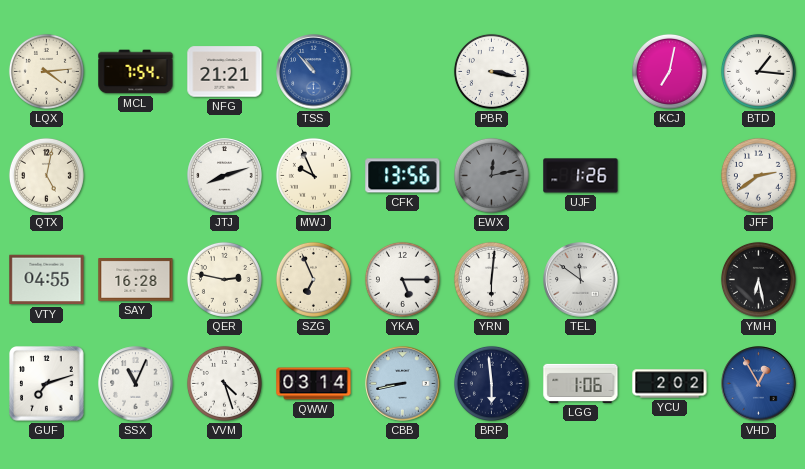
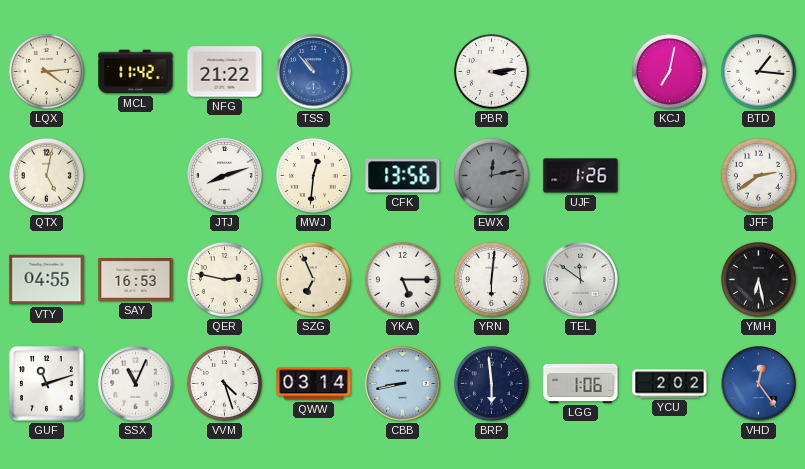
MCL: 7:54 -> 11:42 (136, 72)
NFG: 21:21 -> 21:22 (225, 72)
PBR: 3:17 -> 3:14 (491, 71)
MWJ: 9:56 -> 12:31 (313, 175)
SAY: 16:28 -> 16:53 (136, 280)
GUF: 7:12 -> 11:12 (47, 384)
VHD: 12:55 -> 12:24 (759, 384)
